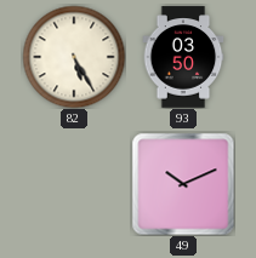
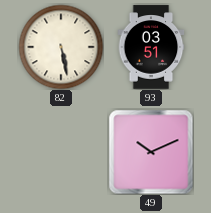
82: 5:25 -> 5:28 (61, 47)
93: 03:50 -> 03:51 (151, 47)
